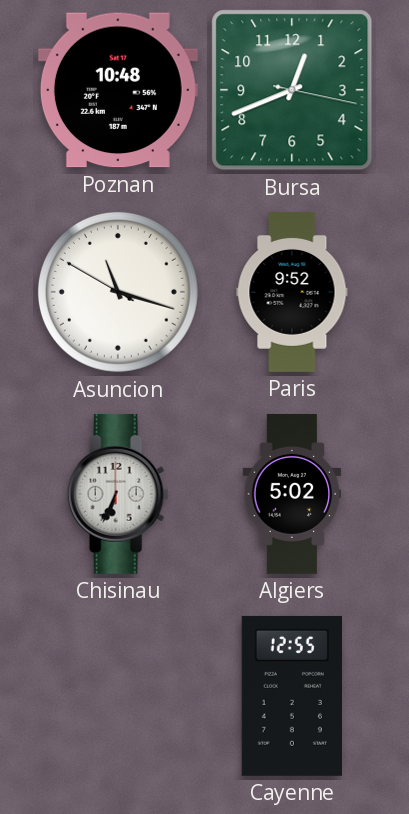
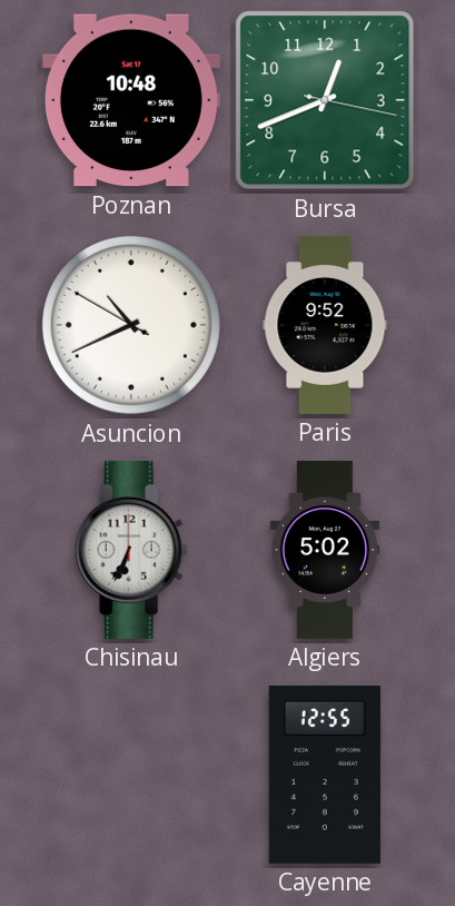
Asuncion: 11:17 -> 10:40 (131, 325)
